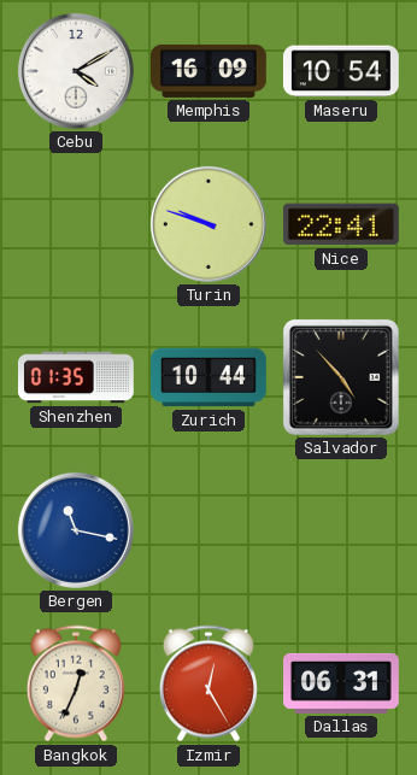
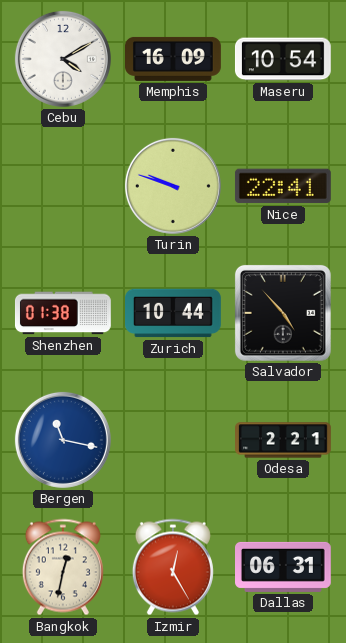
Shenzhen: 01:35 -> 01:38 (63, 313)
Odesa: none -> 2:21 (284, 440)
Bangkok: 12:34 -> 12:32 (63, 567)
